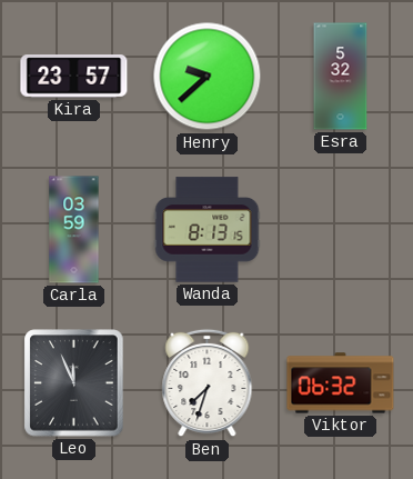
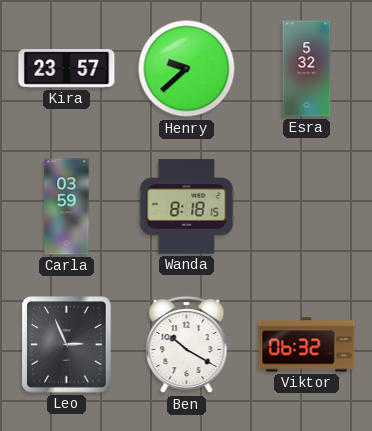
Wanda: 8:13 -> 8:18 (187, 207)
Leo: 11:56 -> 2:56 (67, 345)
Ben: 7:33 -> 10:20 (187, 345)
